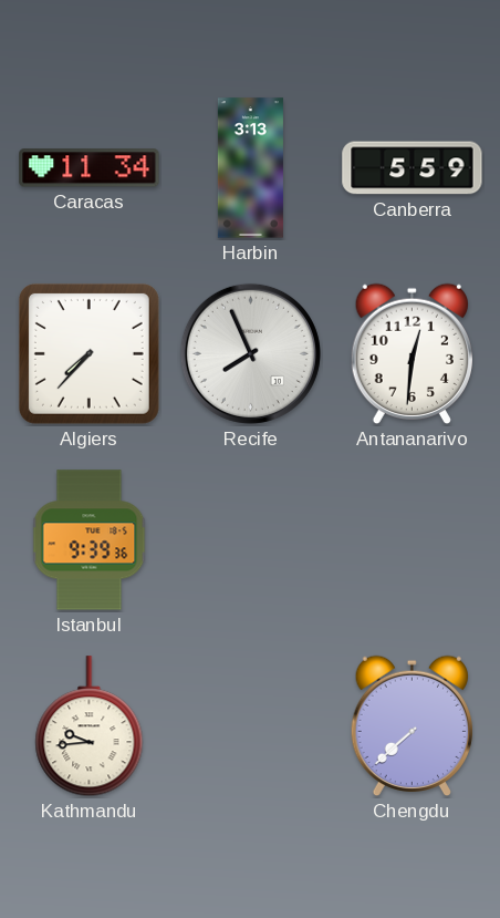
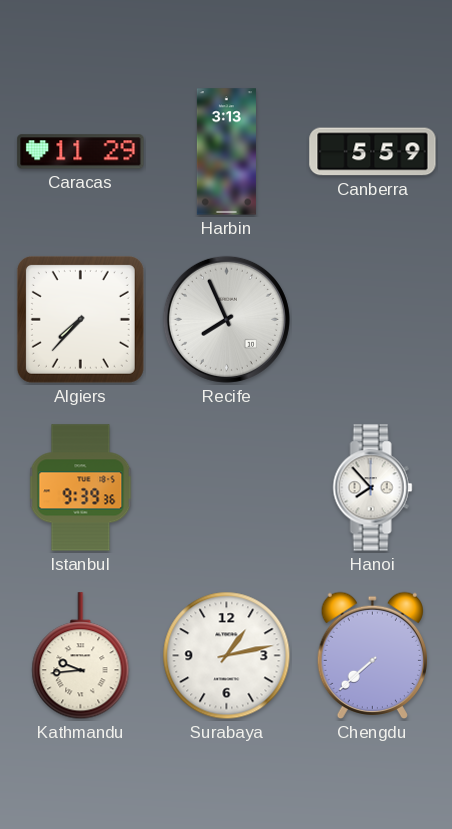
Caracas: 11:34 -> 11:29 (81, 152)
Antananarivo: 12:31 -> none (412, 354)
Hanoi: none -> 7:53 (373, 488)
Surabaya: none -> 1:13 (227, 656)
